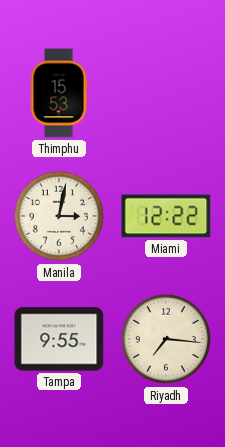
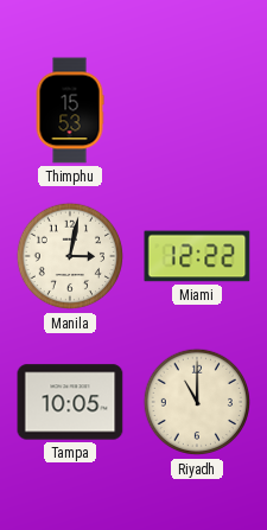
Tampa: 9:55 -> 10:05 (70, 402)
Riyadh: 7:16 -> 11:00 (197, 402)
